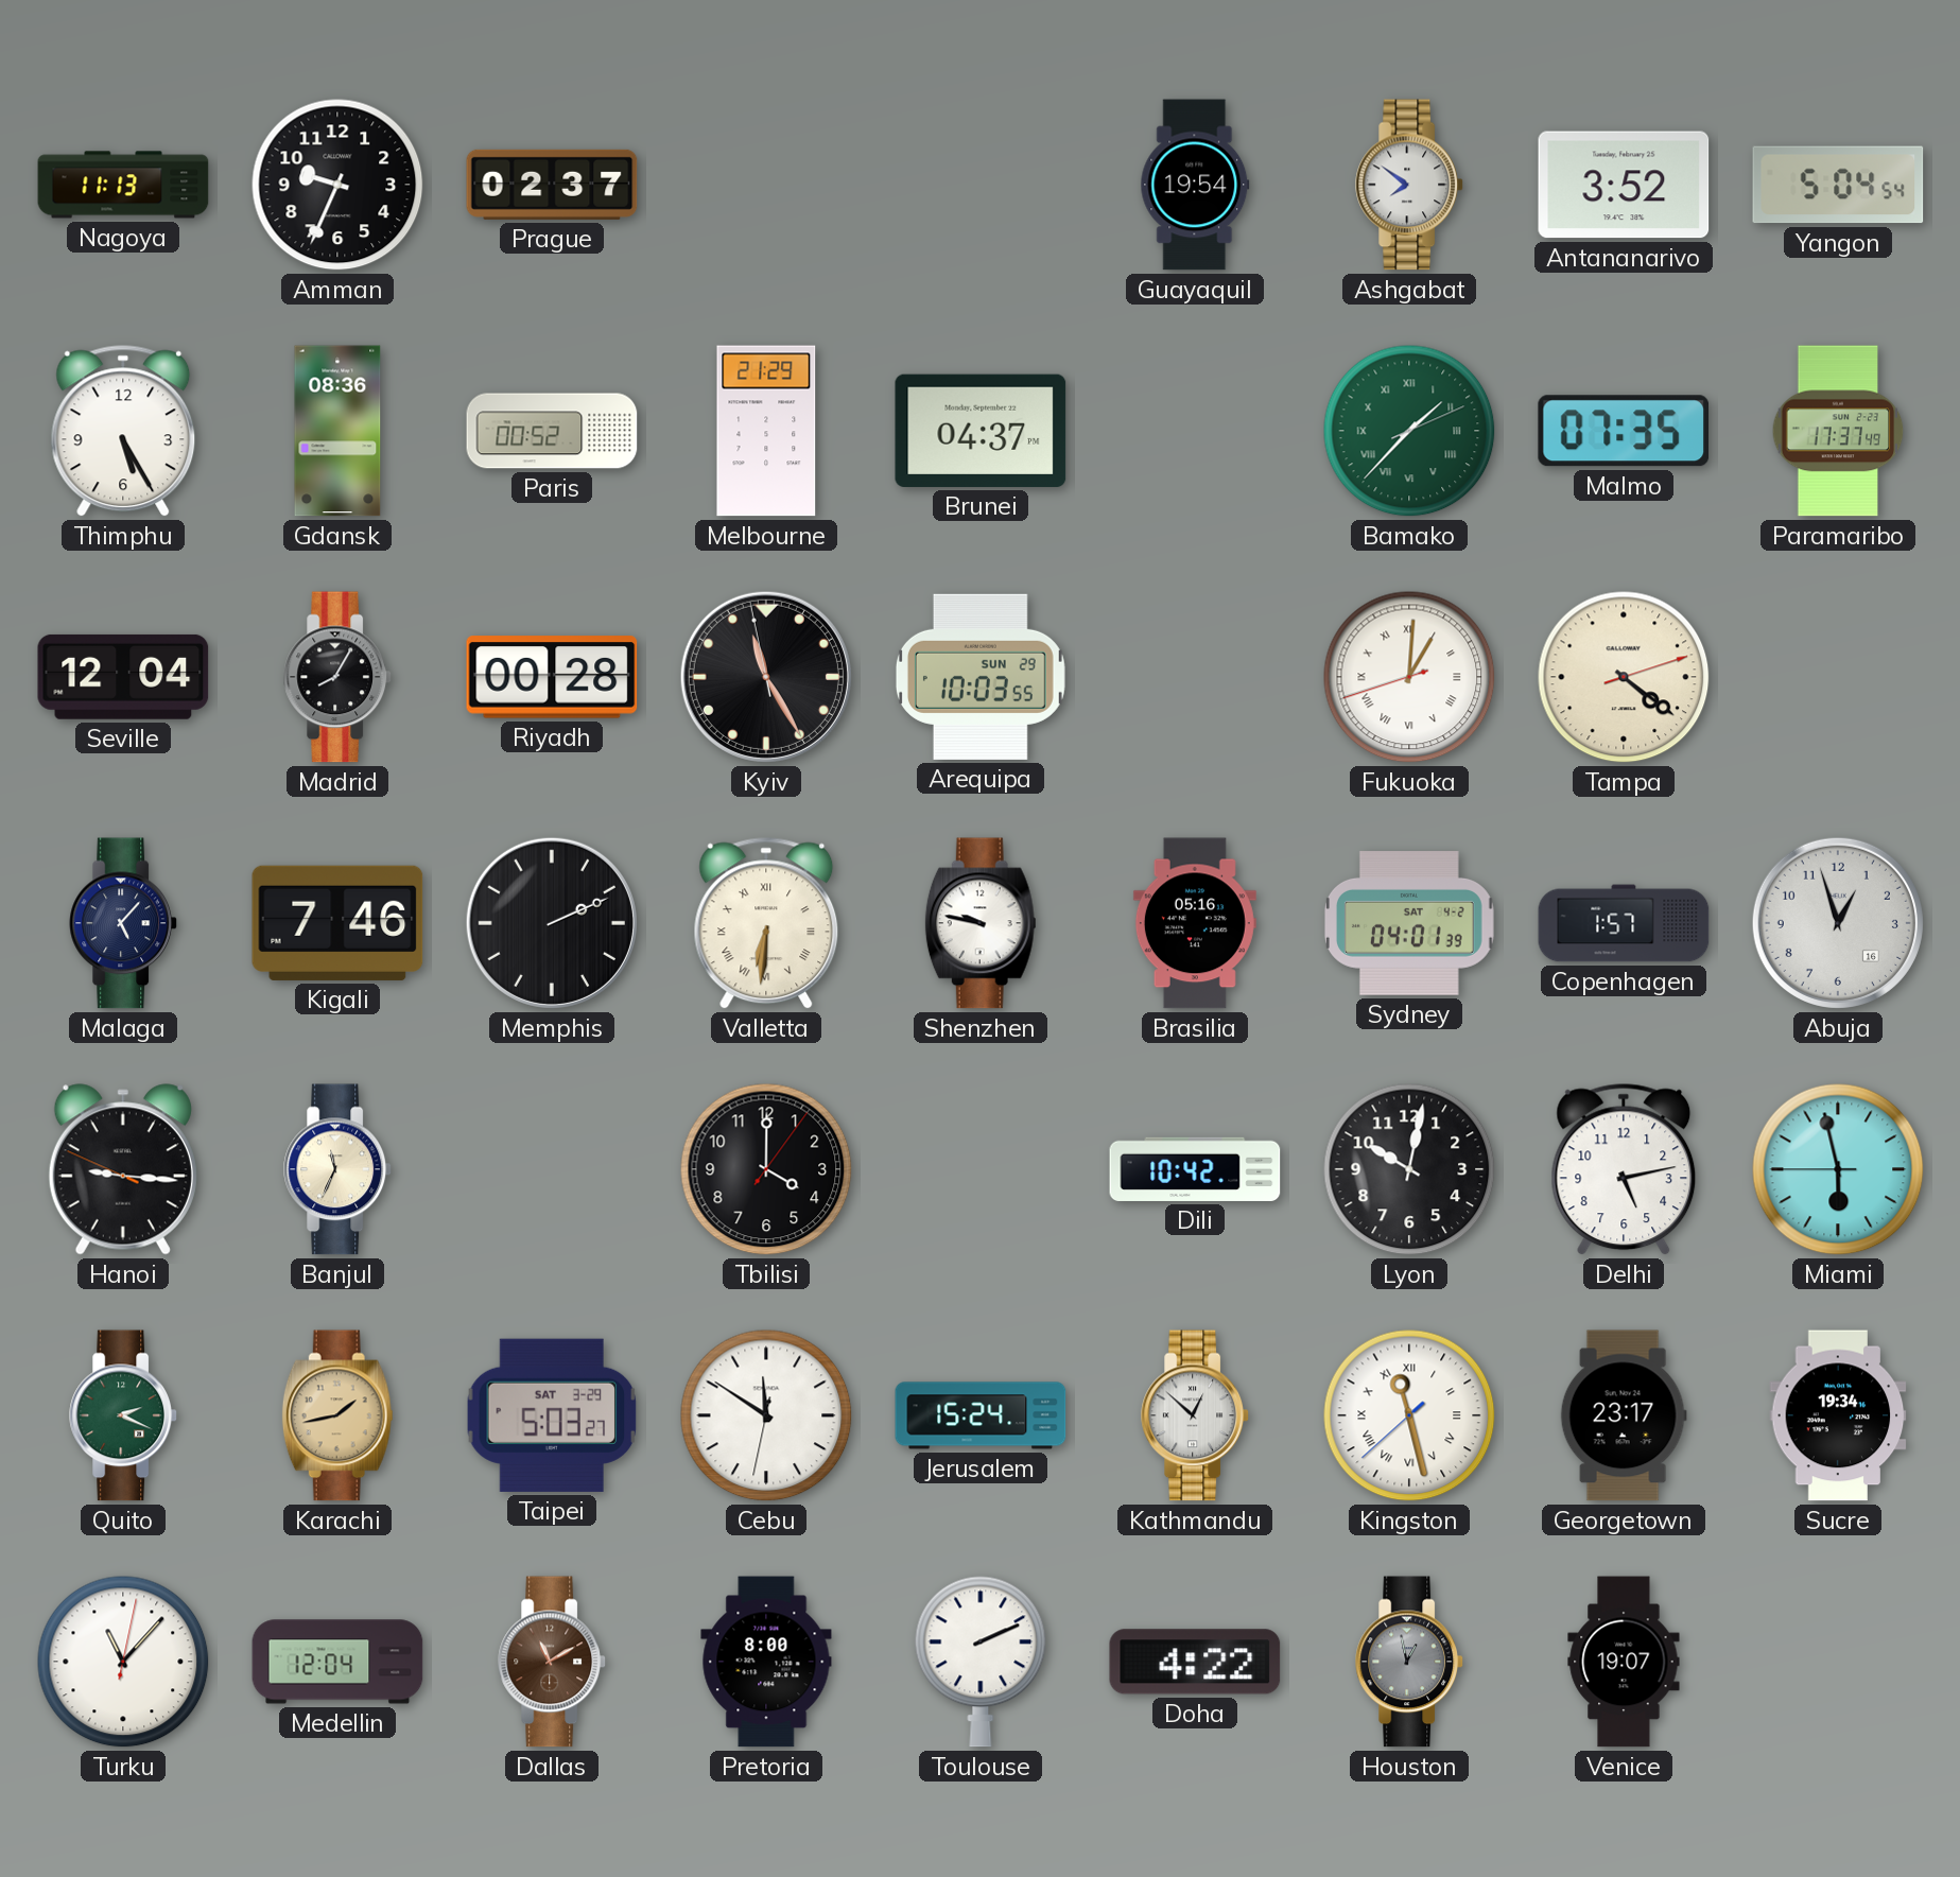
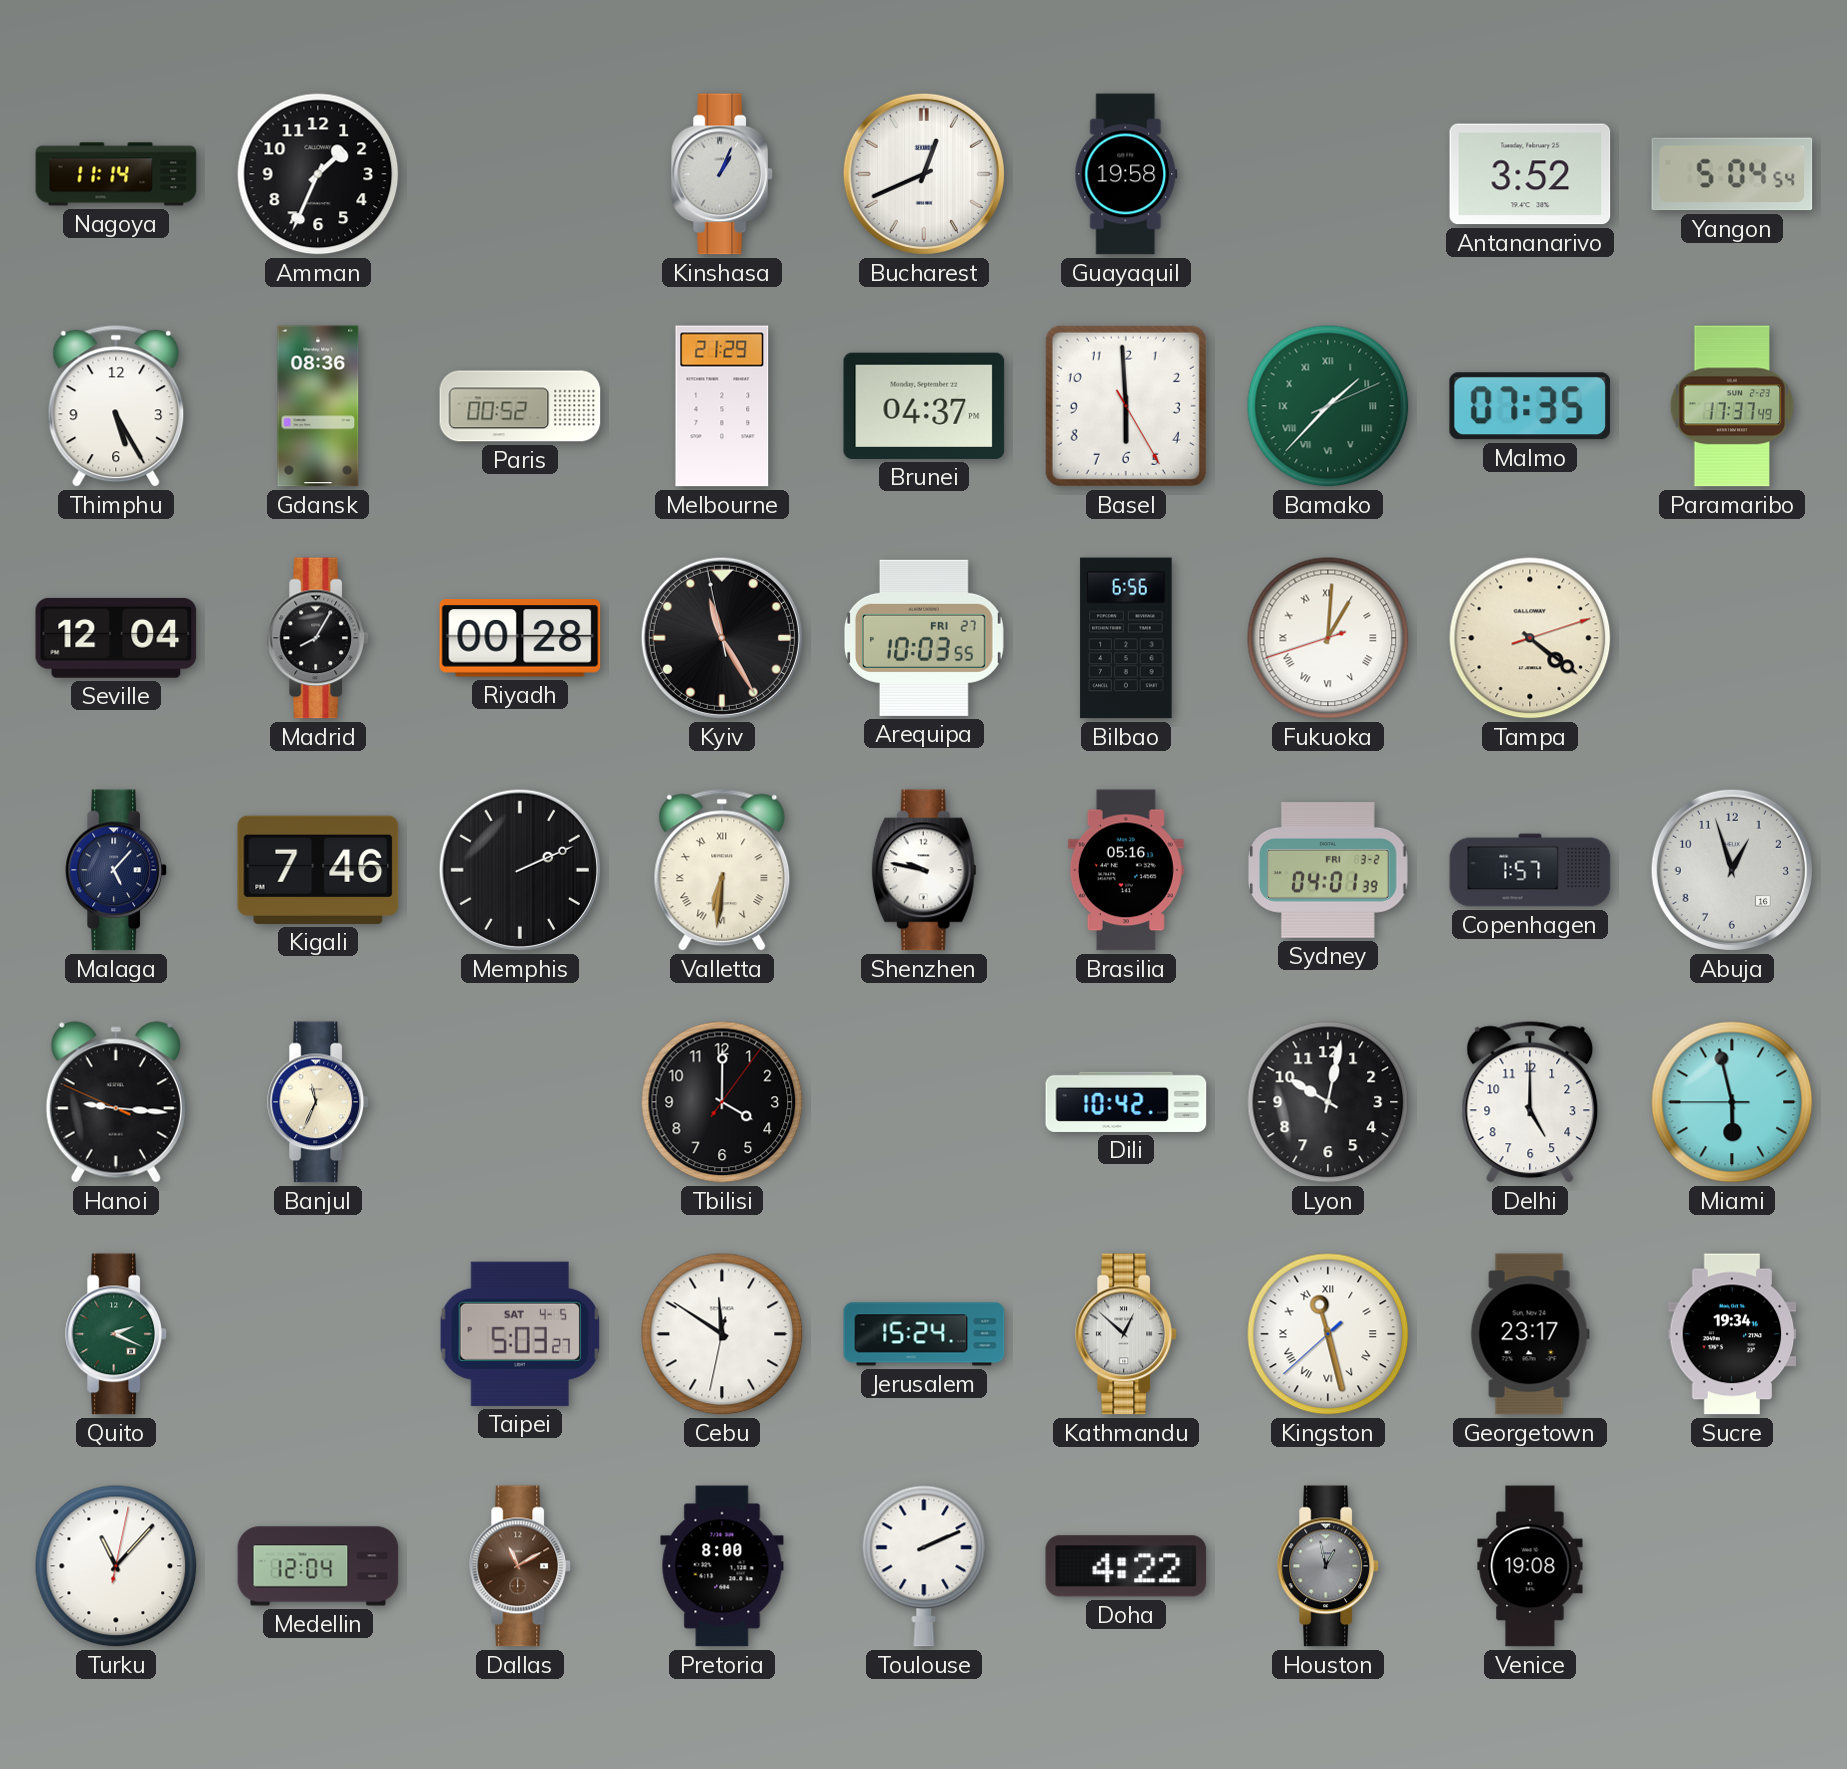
Nagoya: 11:13 -> 11:14 (116, 174)
Amman: 9:34 -> 1:34 (318, 174)
Prague: 02:37 -> none (552, 185)
Kinshasa: none -> 1:04 (722, 174)
Bucharest: none -> 12:41 (924, 174)
Guayaquil: 19:54 -> 19:58 (1126, 174)
Ashgabat: 7:51 -> none (1409, 185)
Basel: none -> 5:59 (1126, 406)
Arequipa date: SUN 29 -> FRI 27 (924, 638)
Bilbao: none -> 6:56 (1126, 638)
Sydney date: SAT 4-2 -> FRI 3-2 (1328, 871)
Delhi: 5:13 -> 5:00 (1530, 1102)
Karachi: 1:43 -> none (337, 1415)
Taipei date: SAT 3-29 -> SAT 4-5 (520, 1334)
Venice: 19:07 -> 19:08 (1530, 1566)
